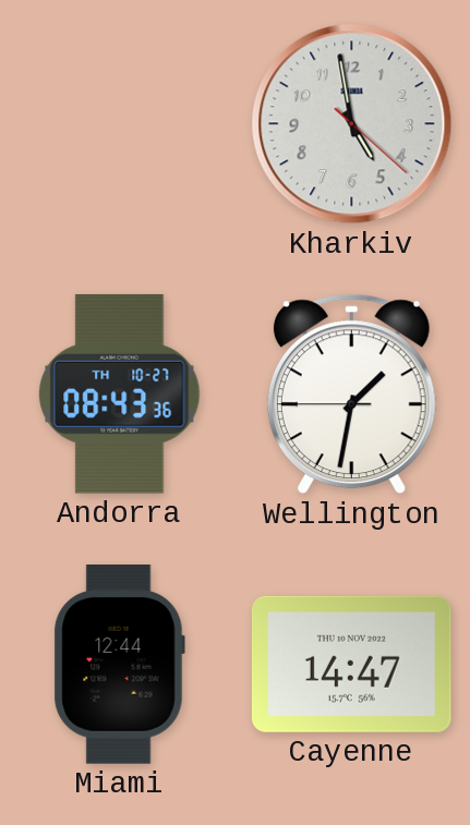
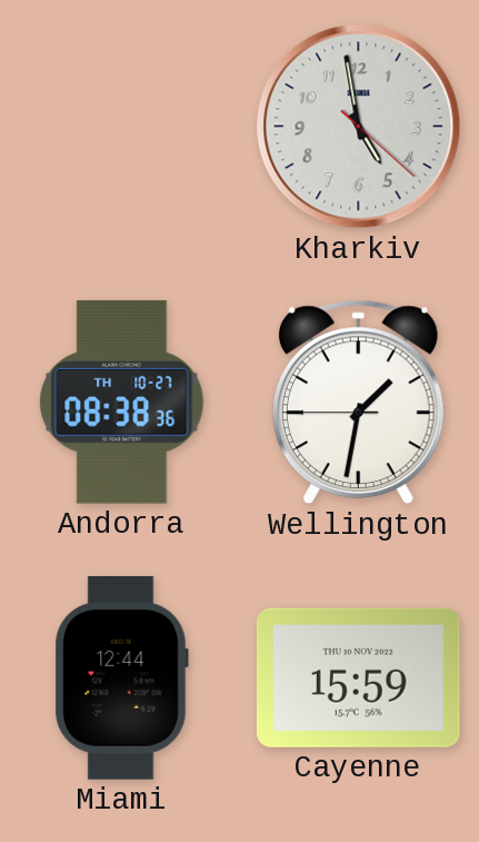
Andorra: 08:43 -> 08:38 (122, 402)
Cayenne: 14:47 -> 15:59 (358, 677)
